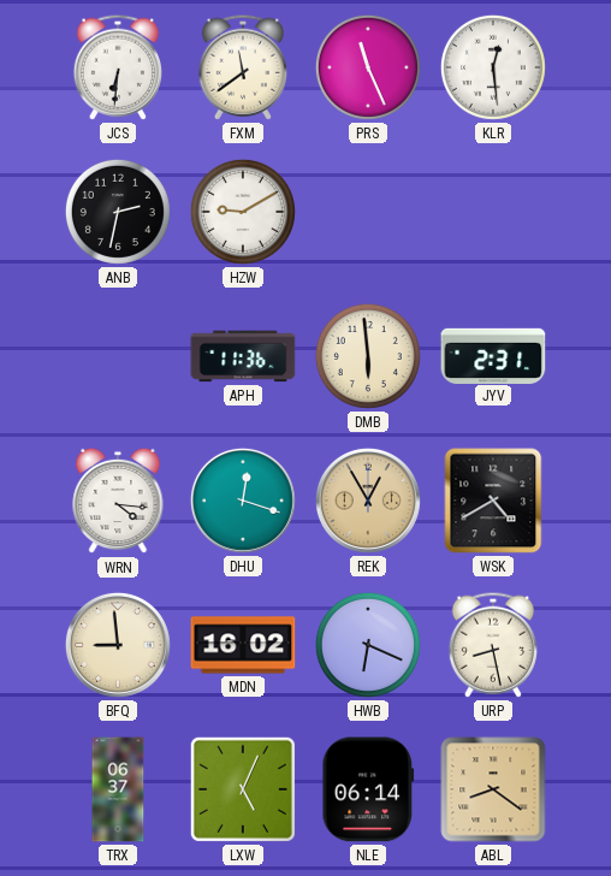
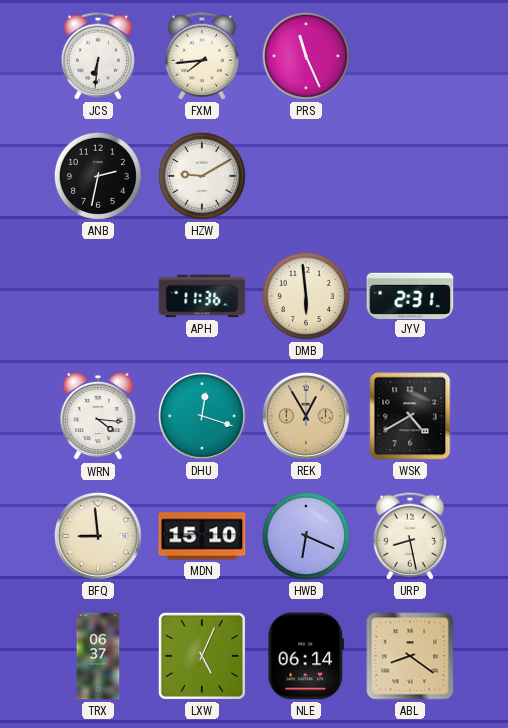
FXM: 11:39 -> 7:44 (201, 56)
KLR: 12:29 -> none (493, 67)
MDN: 16:02 -> 15:10 (202, 536)
